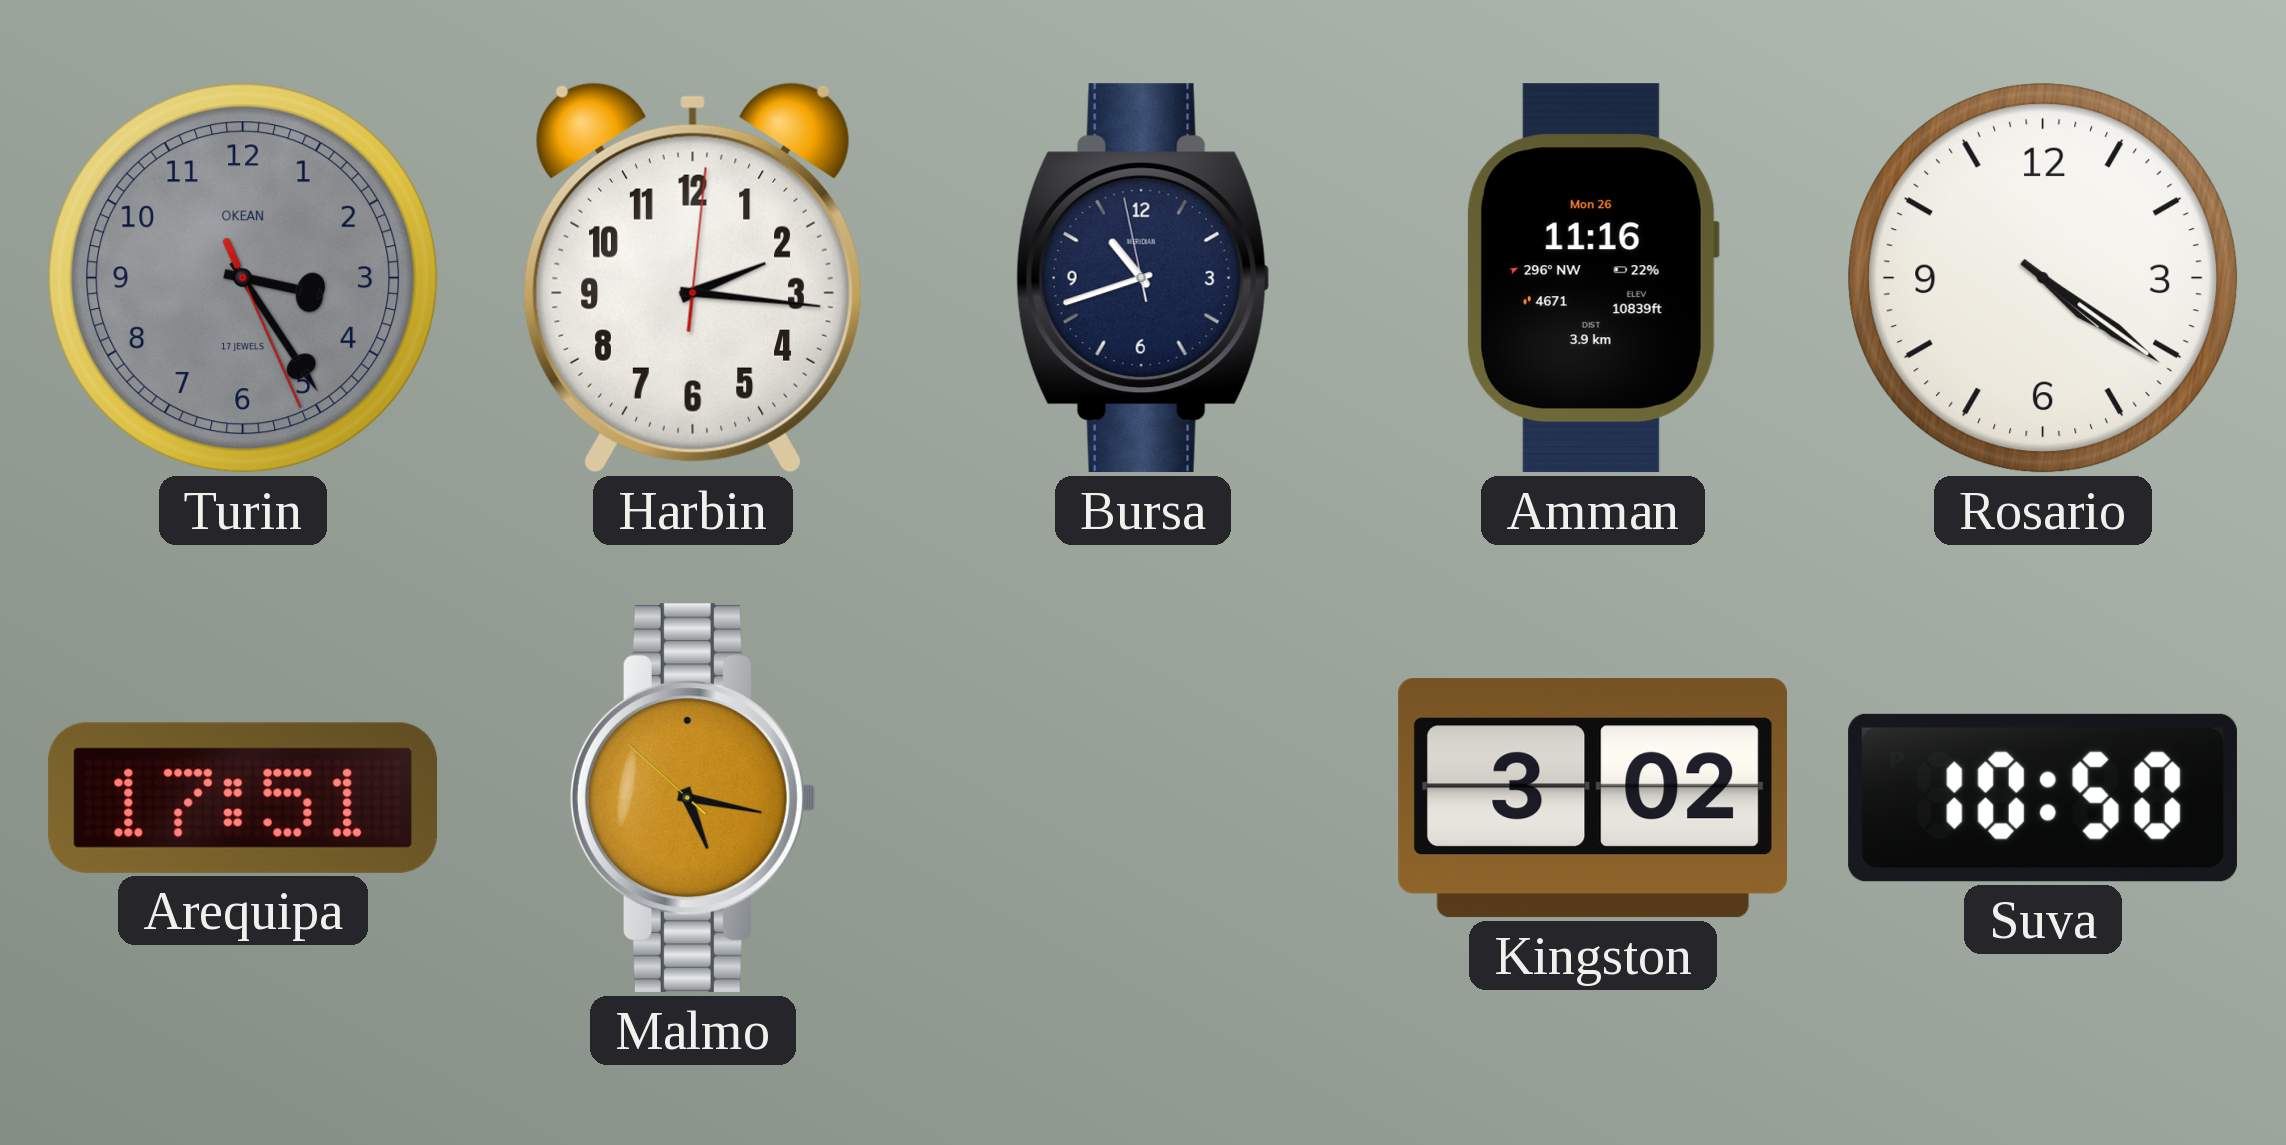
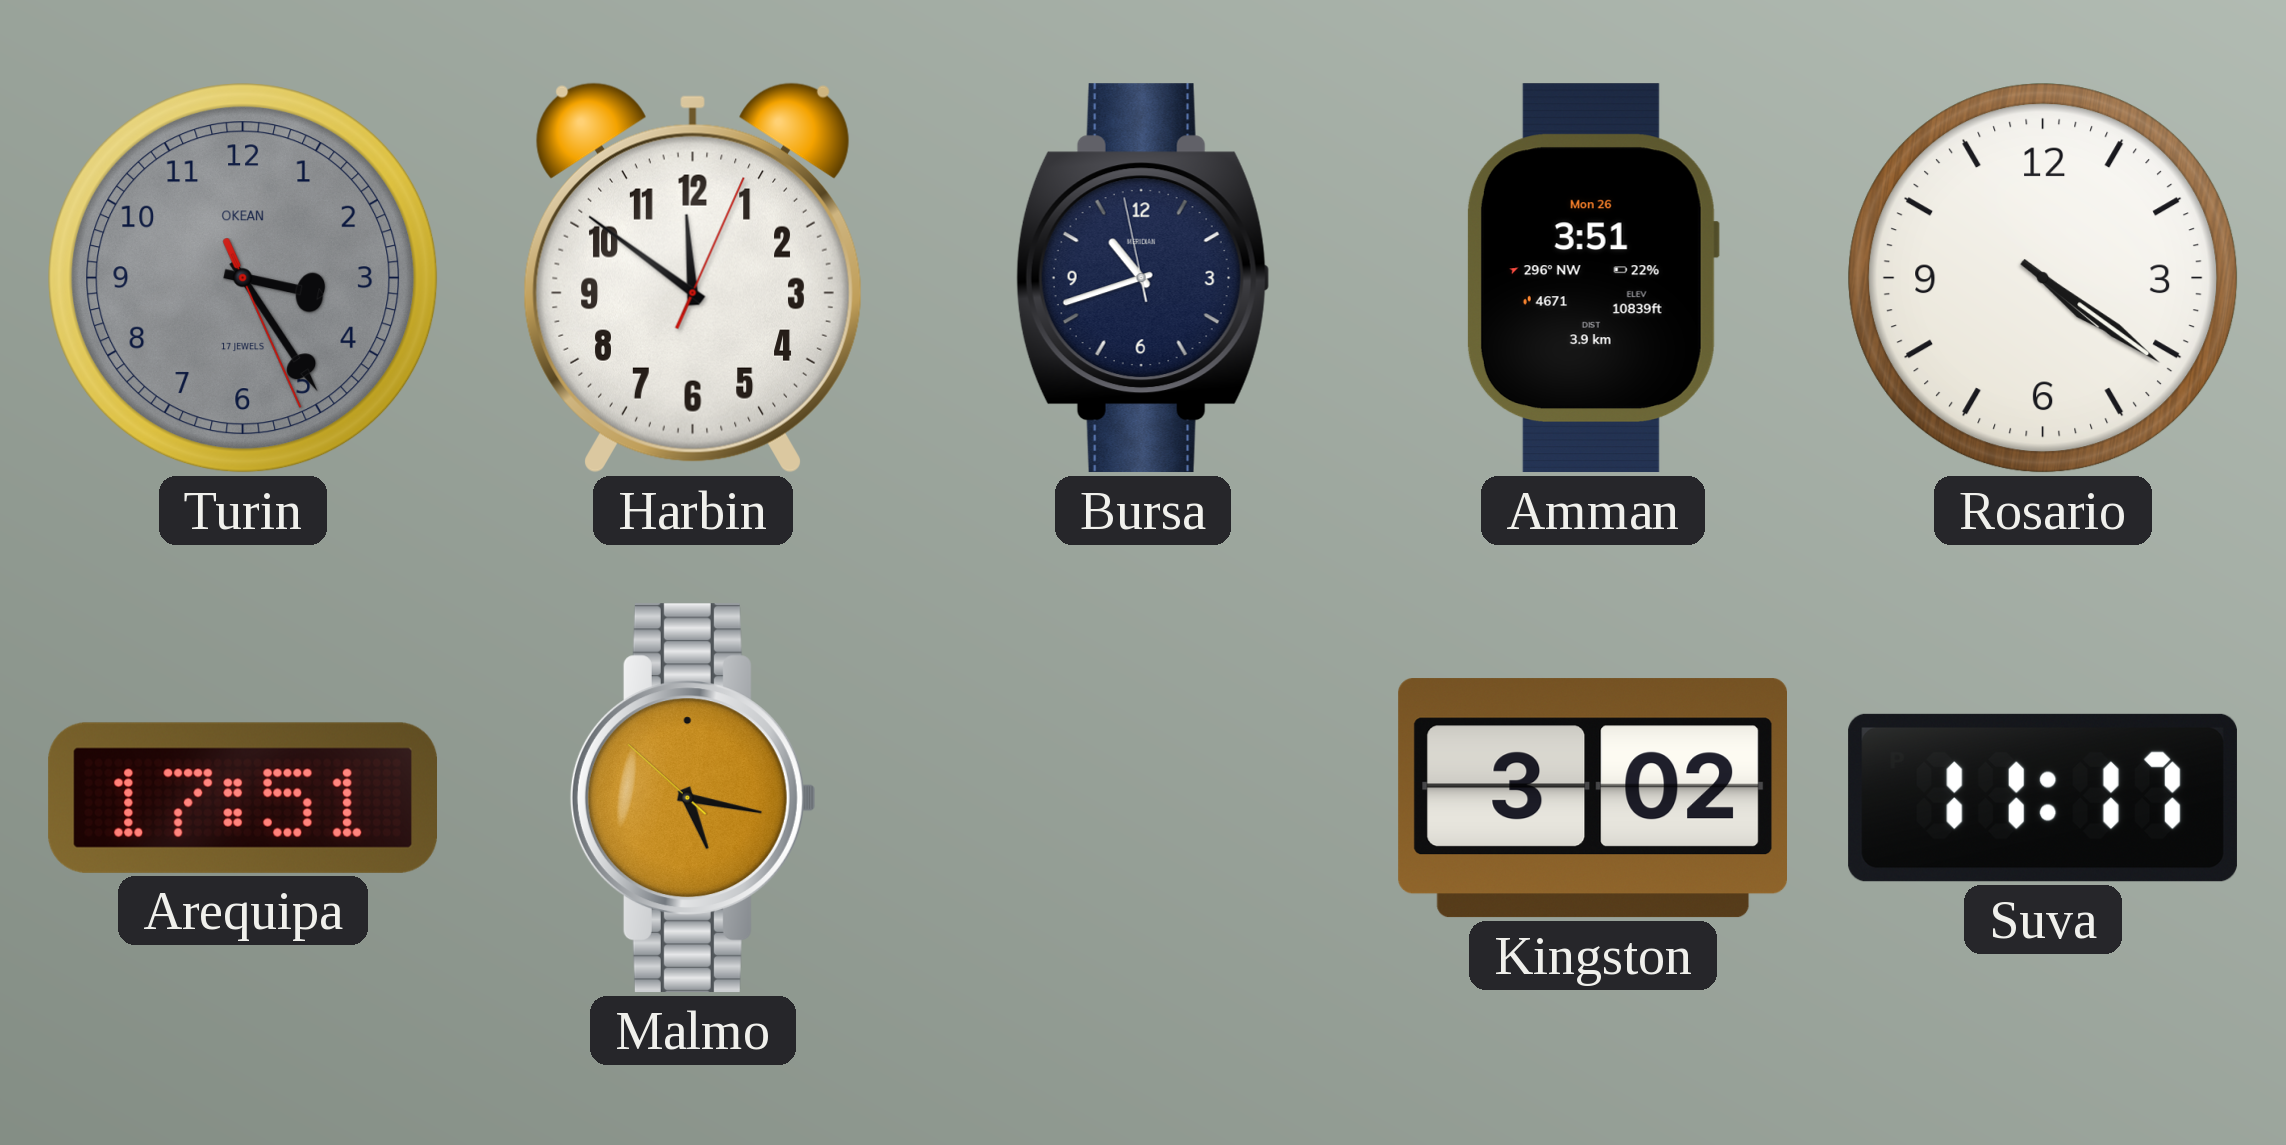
Harbin: 2:16 -> 11:51 (693, 278)
Amman: 11:16 -> 3:51 (1592, 278)
Suva: 10:50 -> 11:17 (2043, 798)
